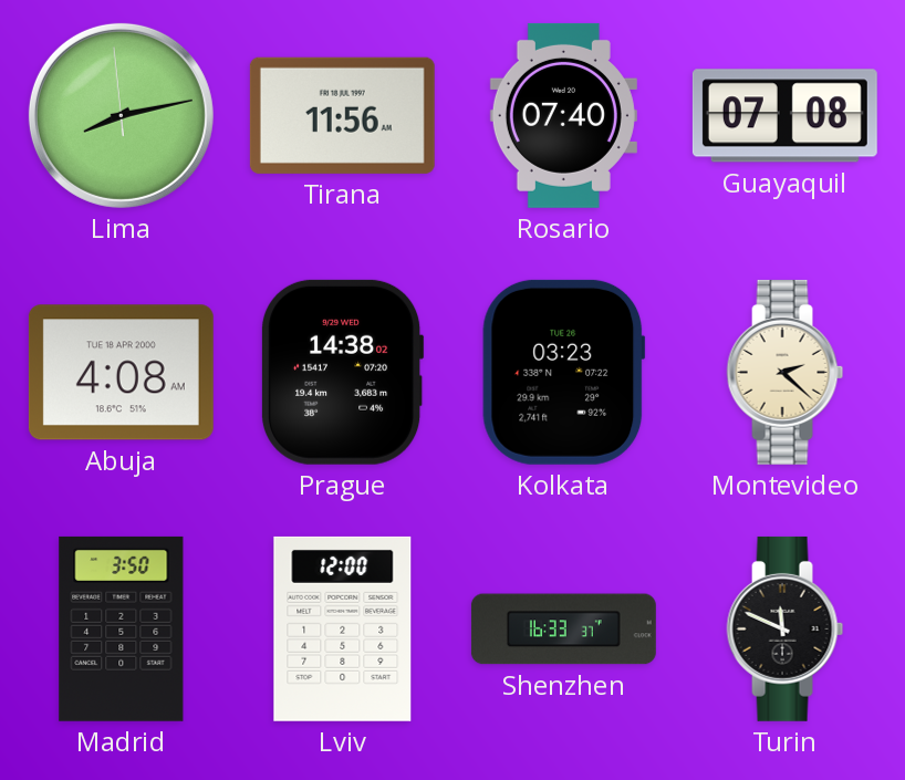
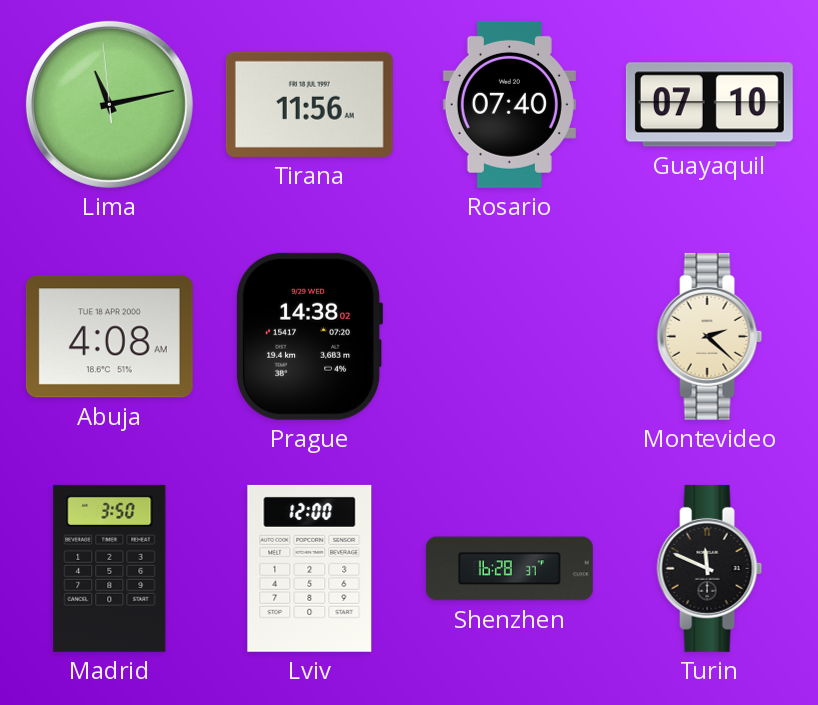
Lima: 8:12 -> 11:12 (109, 104)
Guayaquil: 07:08 -> 07:10 (709, 105)
Kolkata: 03:23 -> none (564, 372)
Shenzhen: 16:33 -> 16:28 (509, 569)
